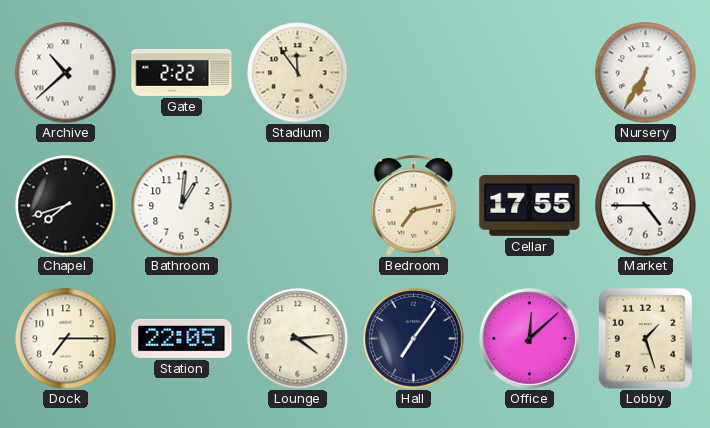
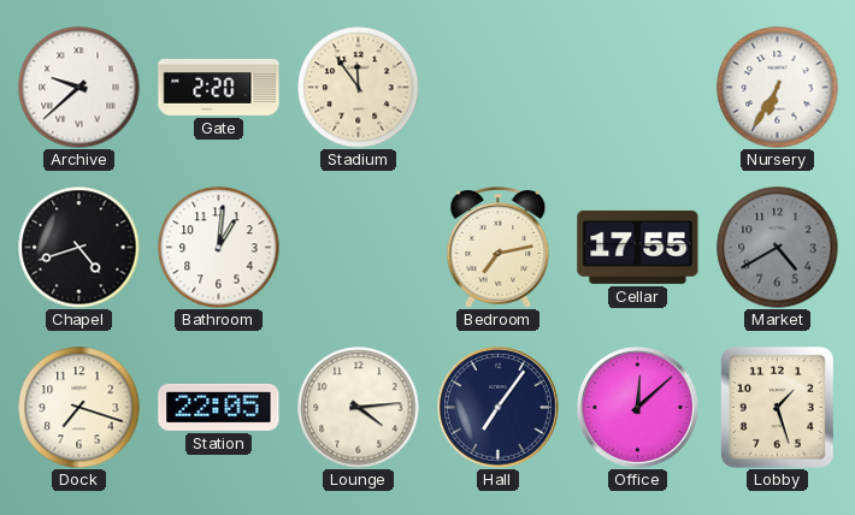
Archive: 10:38 -> 9:38 (79, 88)
Gate: 2:22 -> 2:20 (219, 87)
Chapel: 7:42 -> 4:42 (79, 248)
Market: 4:45 -> 4:40 (778, 248)
Market dial: white -> grey (778, 248)
Dock: 7:15 -> 7:18 (79, 408)
